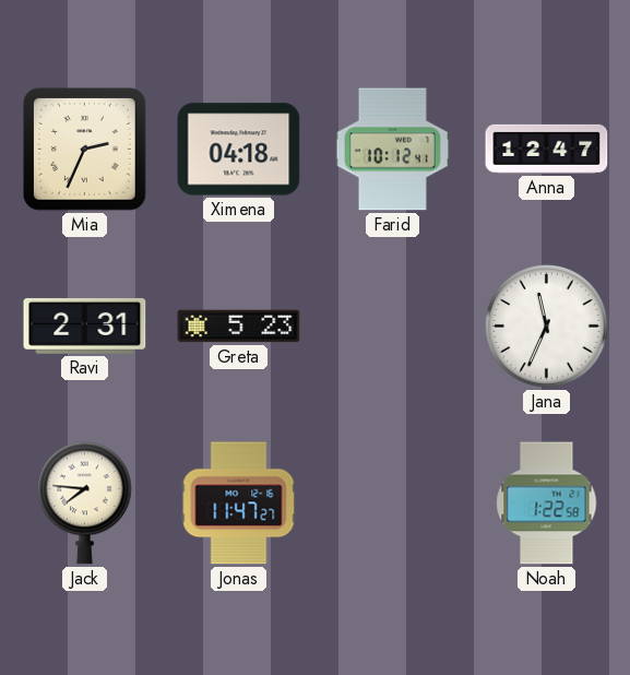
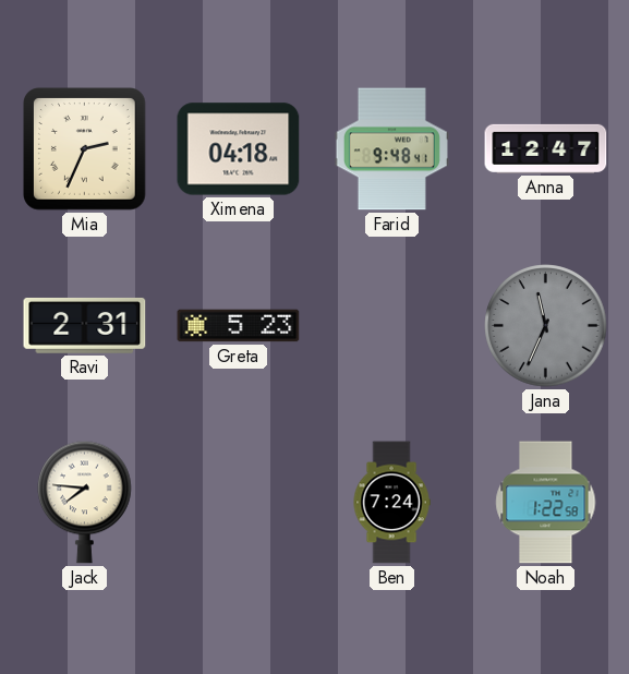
Farid: 10:12 -> 9:48 (391, 149)
Jana dial: white -> grey (546, 326)
Jonas: 11:47 -> none (239, 504)
Ben: none -> 7:24 (391, 503)
